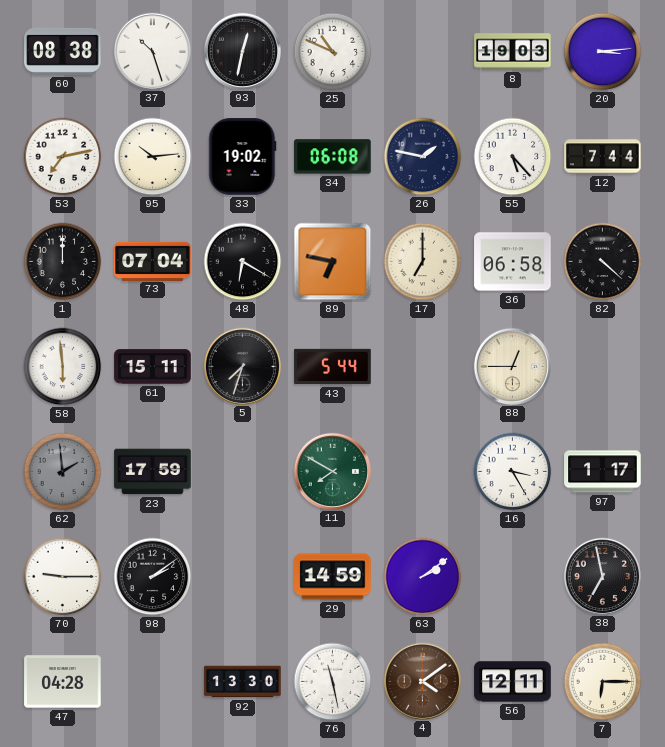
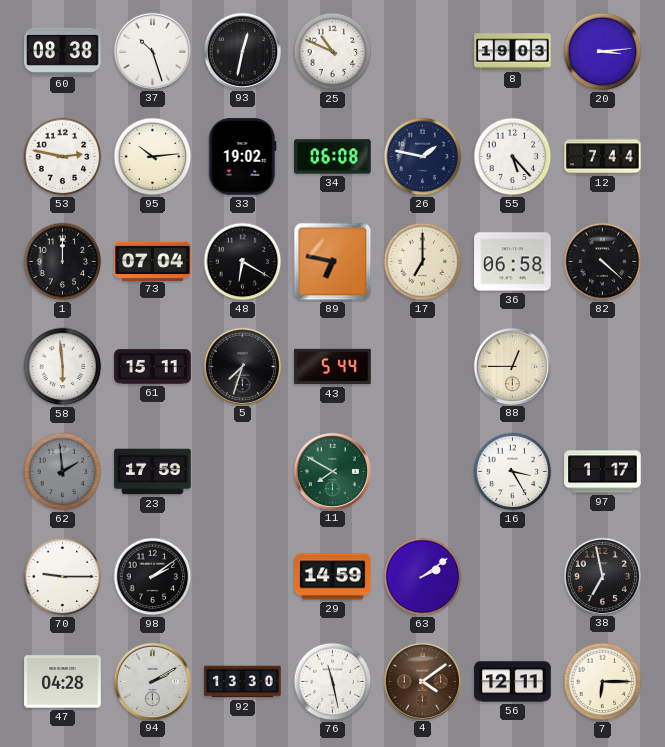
53: 7:13 -> 2:47 (63, 157)
94: none -> 2:10 (152, 681)
